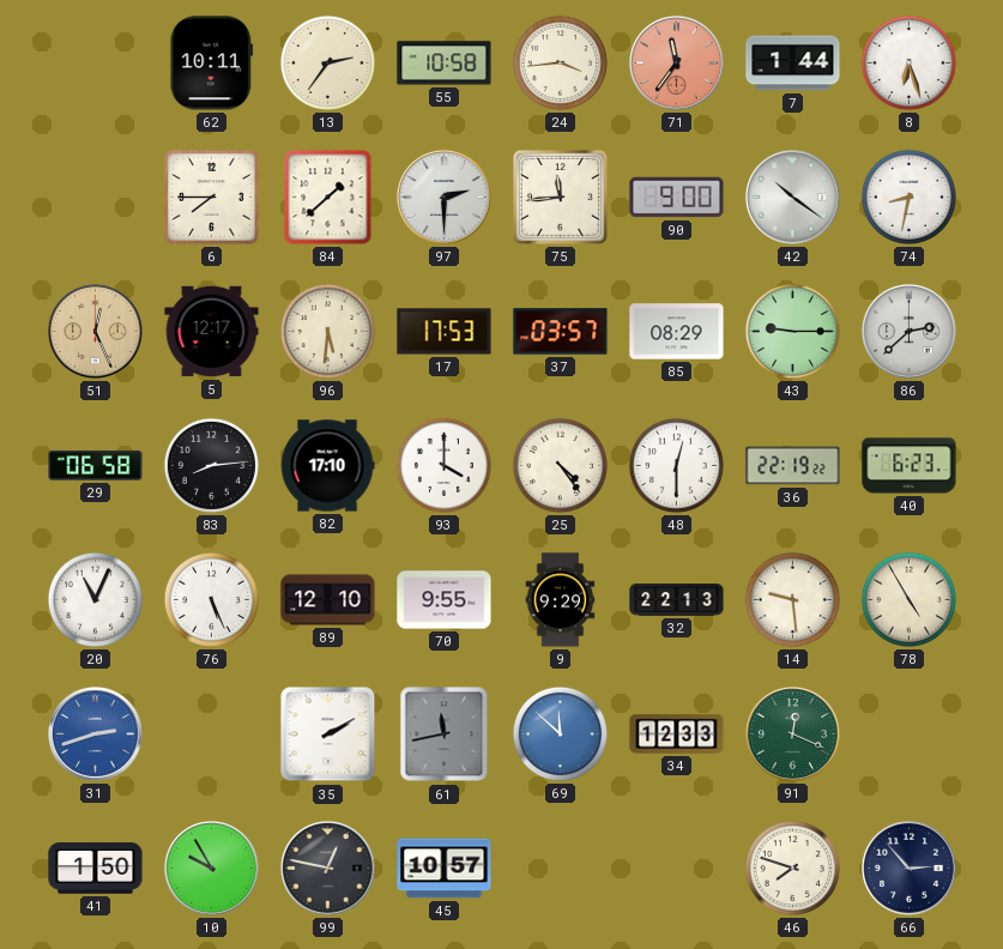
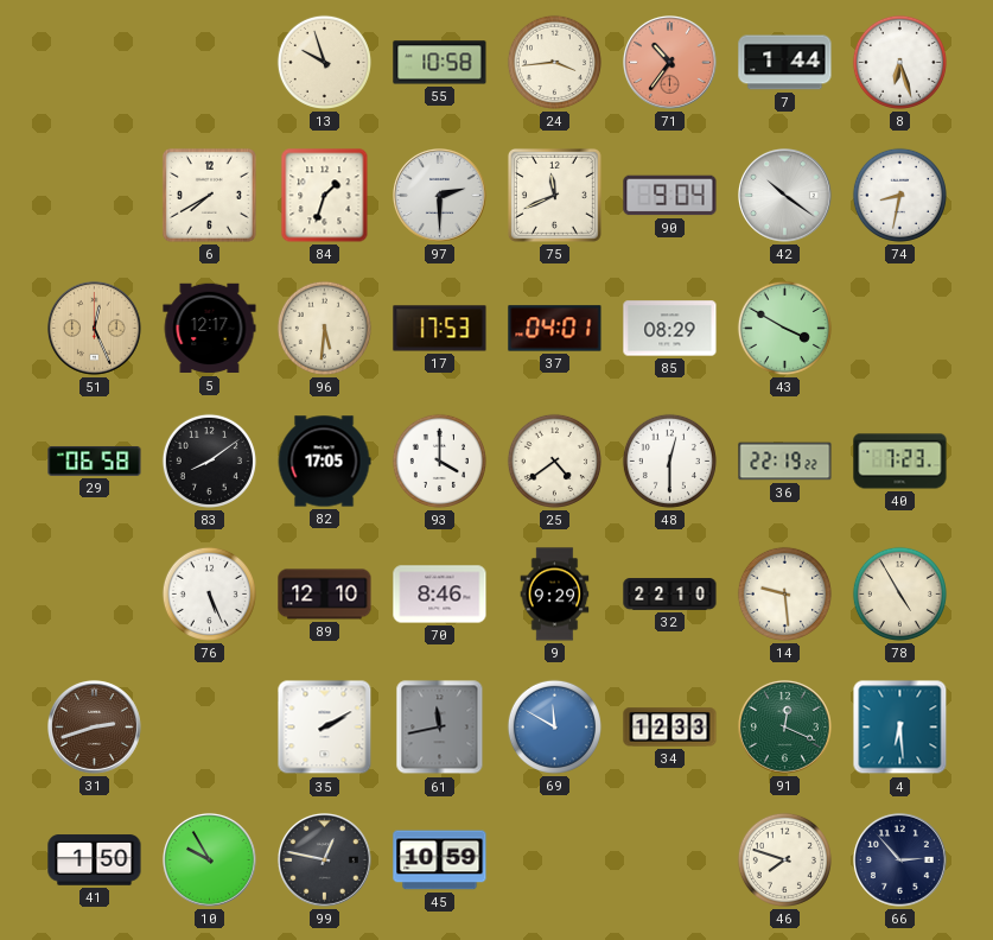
62: 10:11 -> none (212, 64)
13: 2:36 -> 9:57 (324, 62)
71: 11:36 -> 10:36 (670, 63)
6: 7:45 -> 7:40 (209, 195)
84: 1:38 -> 1:33 (325, 196)
75: 11:44 -> 11:41 (554, 195)
90: 9:00 -> 9:04 (670, 196)
37: 03:57 -> 04:01 (555, 329)
43: 9:15 -> 3:50 (784, 328)
86: 2:38 -> none (910, 332)
83: 8:14 -> 8:09 (209, 461)
82: 17:10 -> 17:05 (324, 462)
25: 4:24 -> 4:39 (554, 461)
40: 6:23 -> 7:23 (900, 462)
20: 11:04 -> none (95, 599)
70: 9:55 -> 8:46 (440, 595)
32: 22:13 -> 22:10 (670, 595)
31 dial: blue -> brown (95, 728)
69: 11:52 -> 11:50 (554, 726)
4: none -> 6:29 (900, 728)
45: 10:57 -> 10:59 (440, 860)
